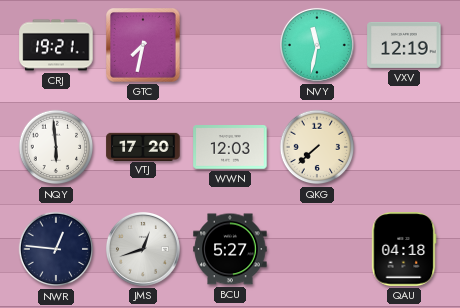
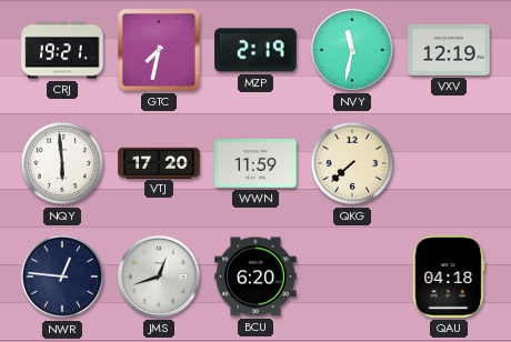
MZP: none -> 2:19 (255, 50)
WWN: 12:03 -> 11:59 (255, 163)
BCU: 5:27 -> 6:20 (255, 276)
